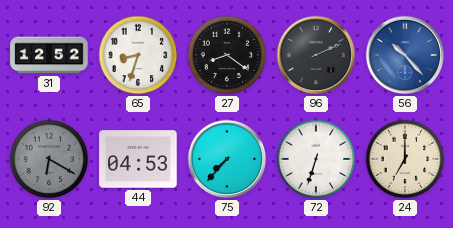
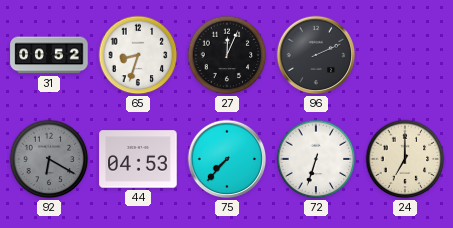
31: 12:52 -> 00:52 (49, 55)
27: 8:21 -> 12:04 (227, 55)
56: 10:23 -> none (405, 55)
